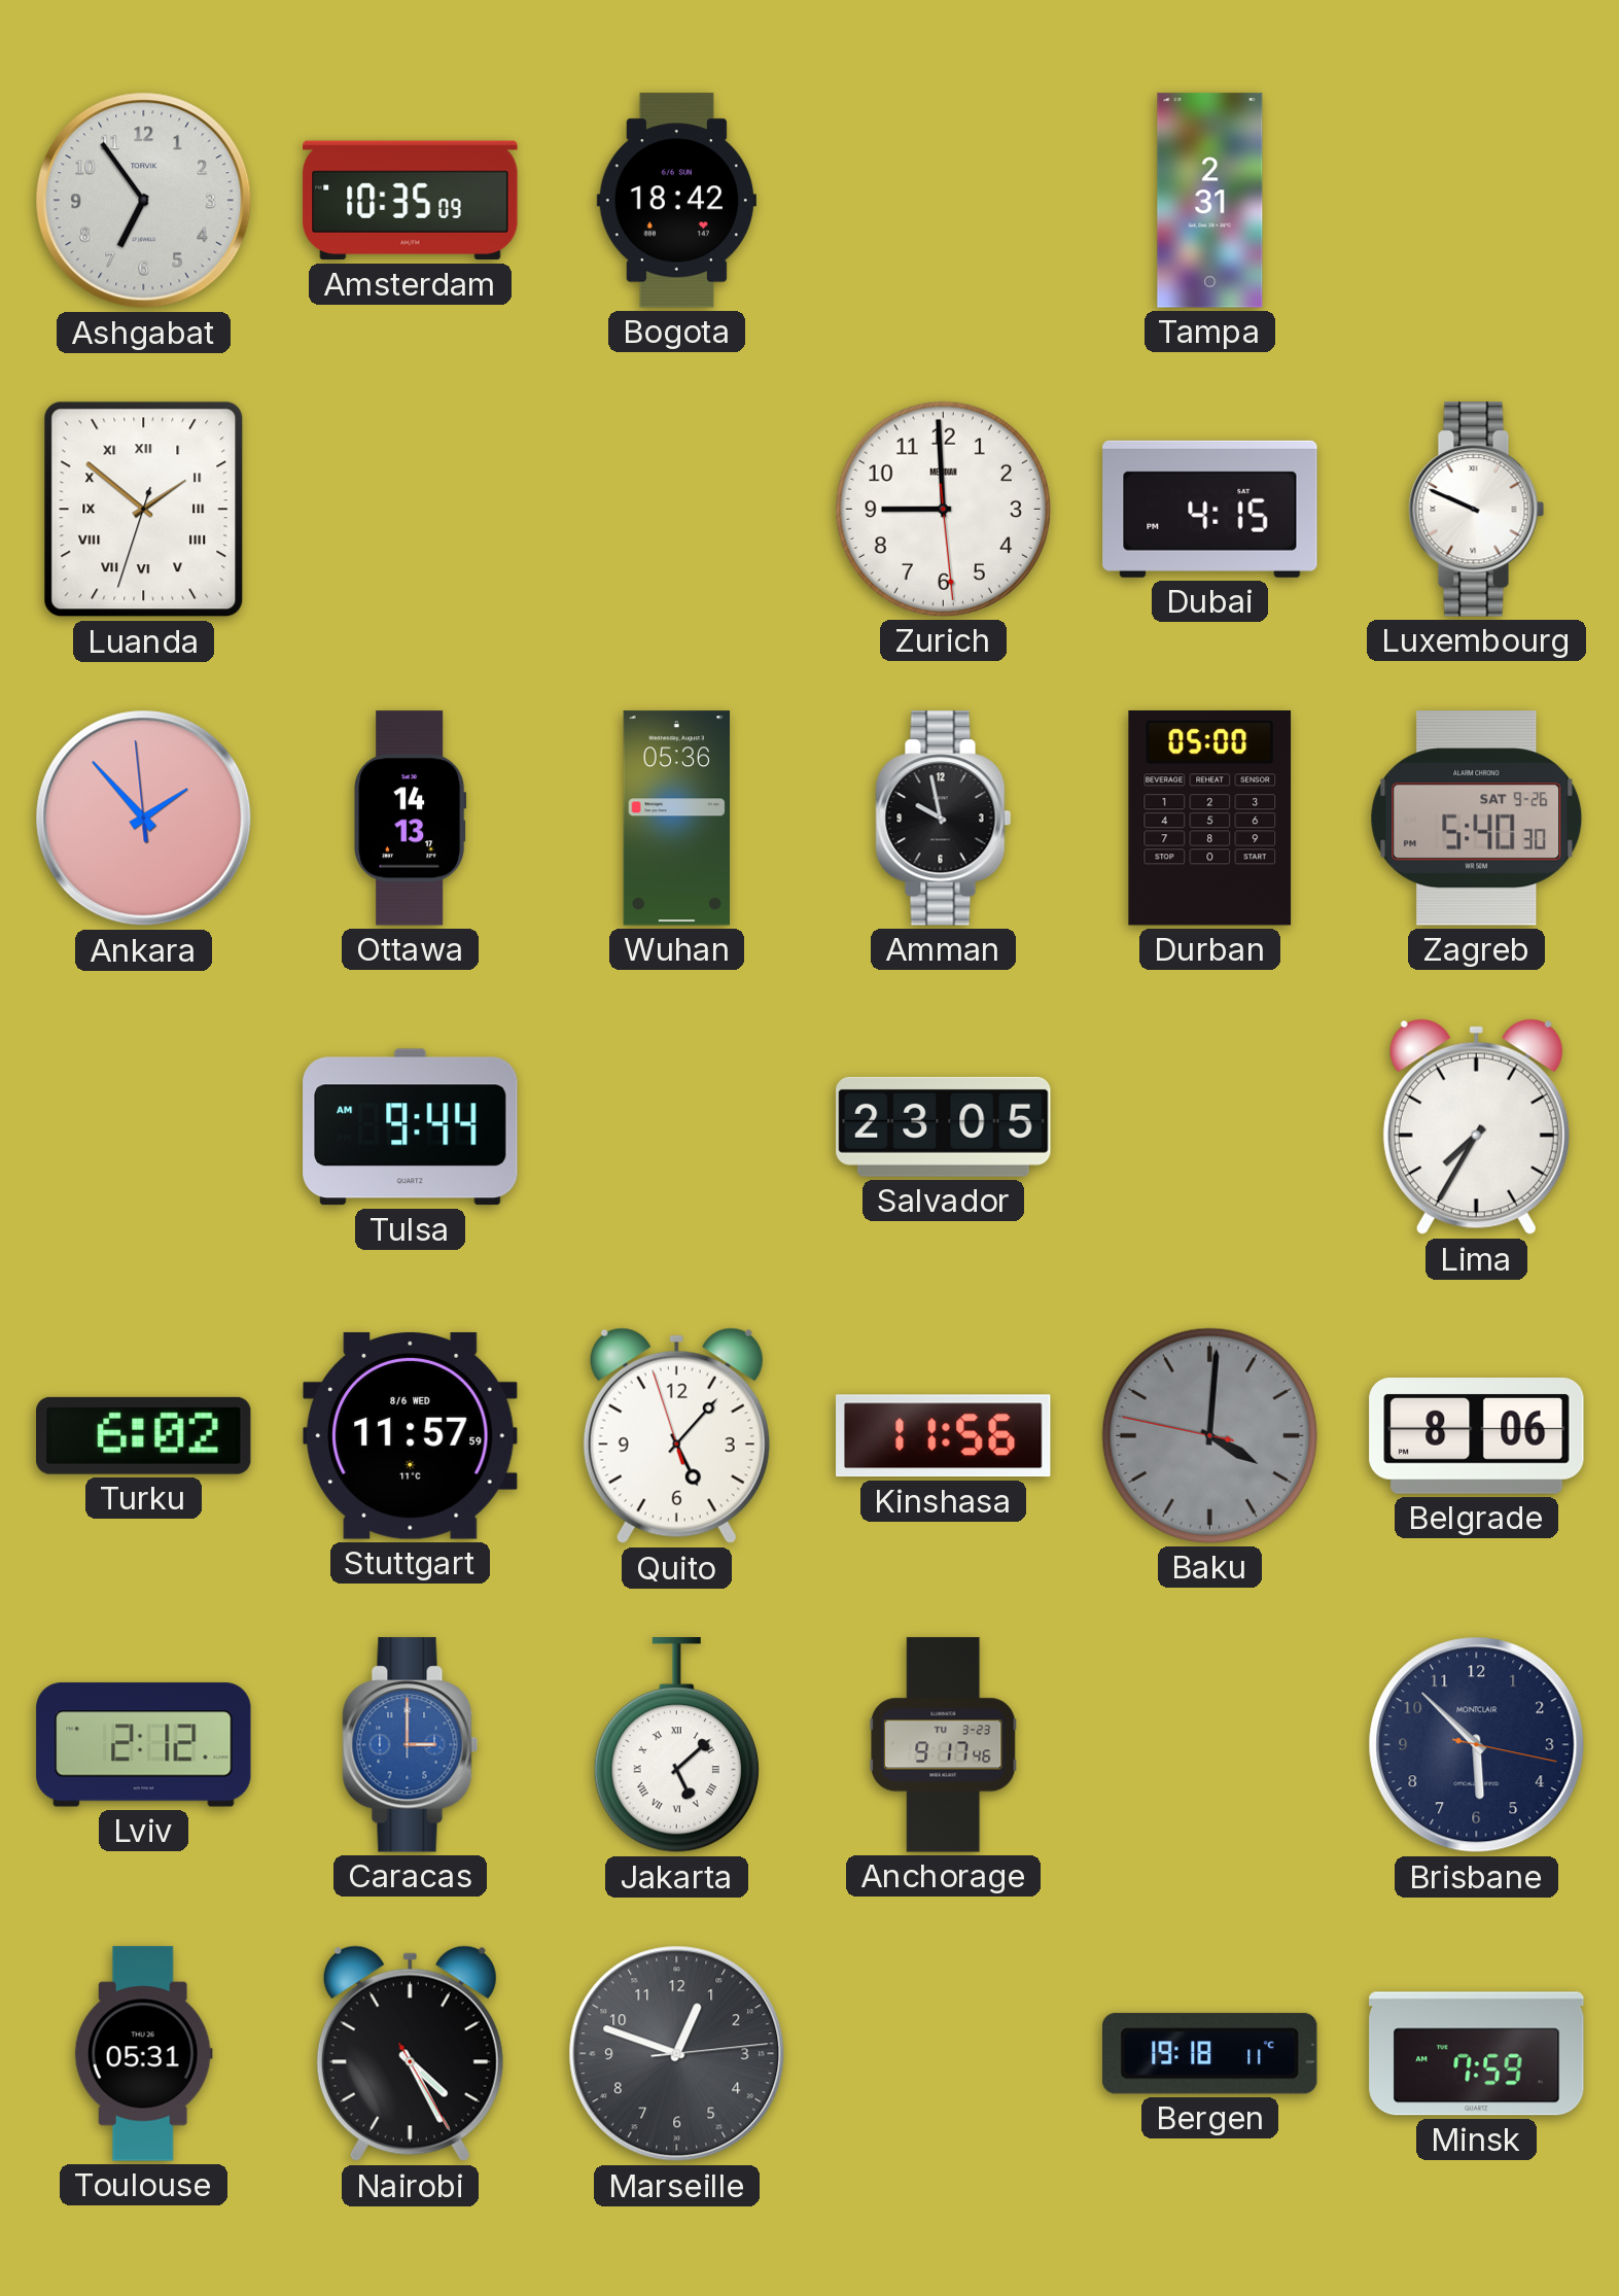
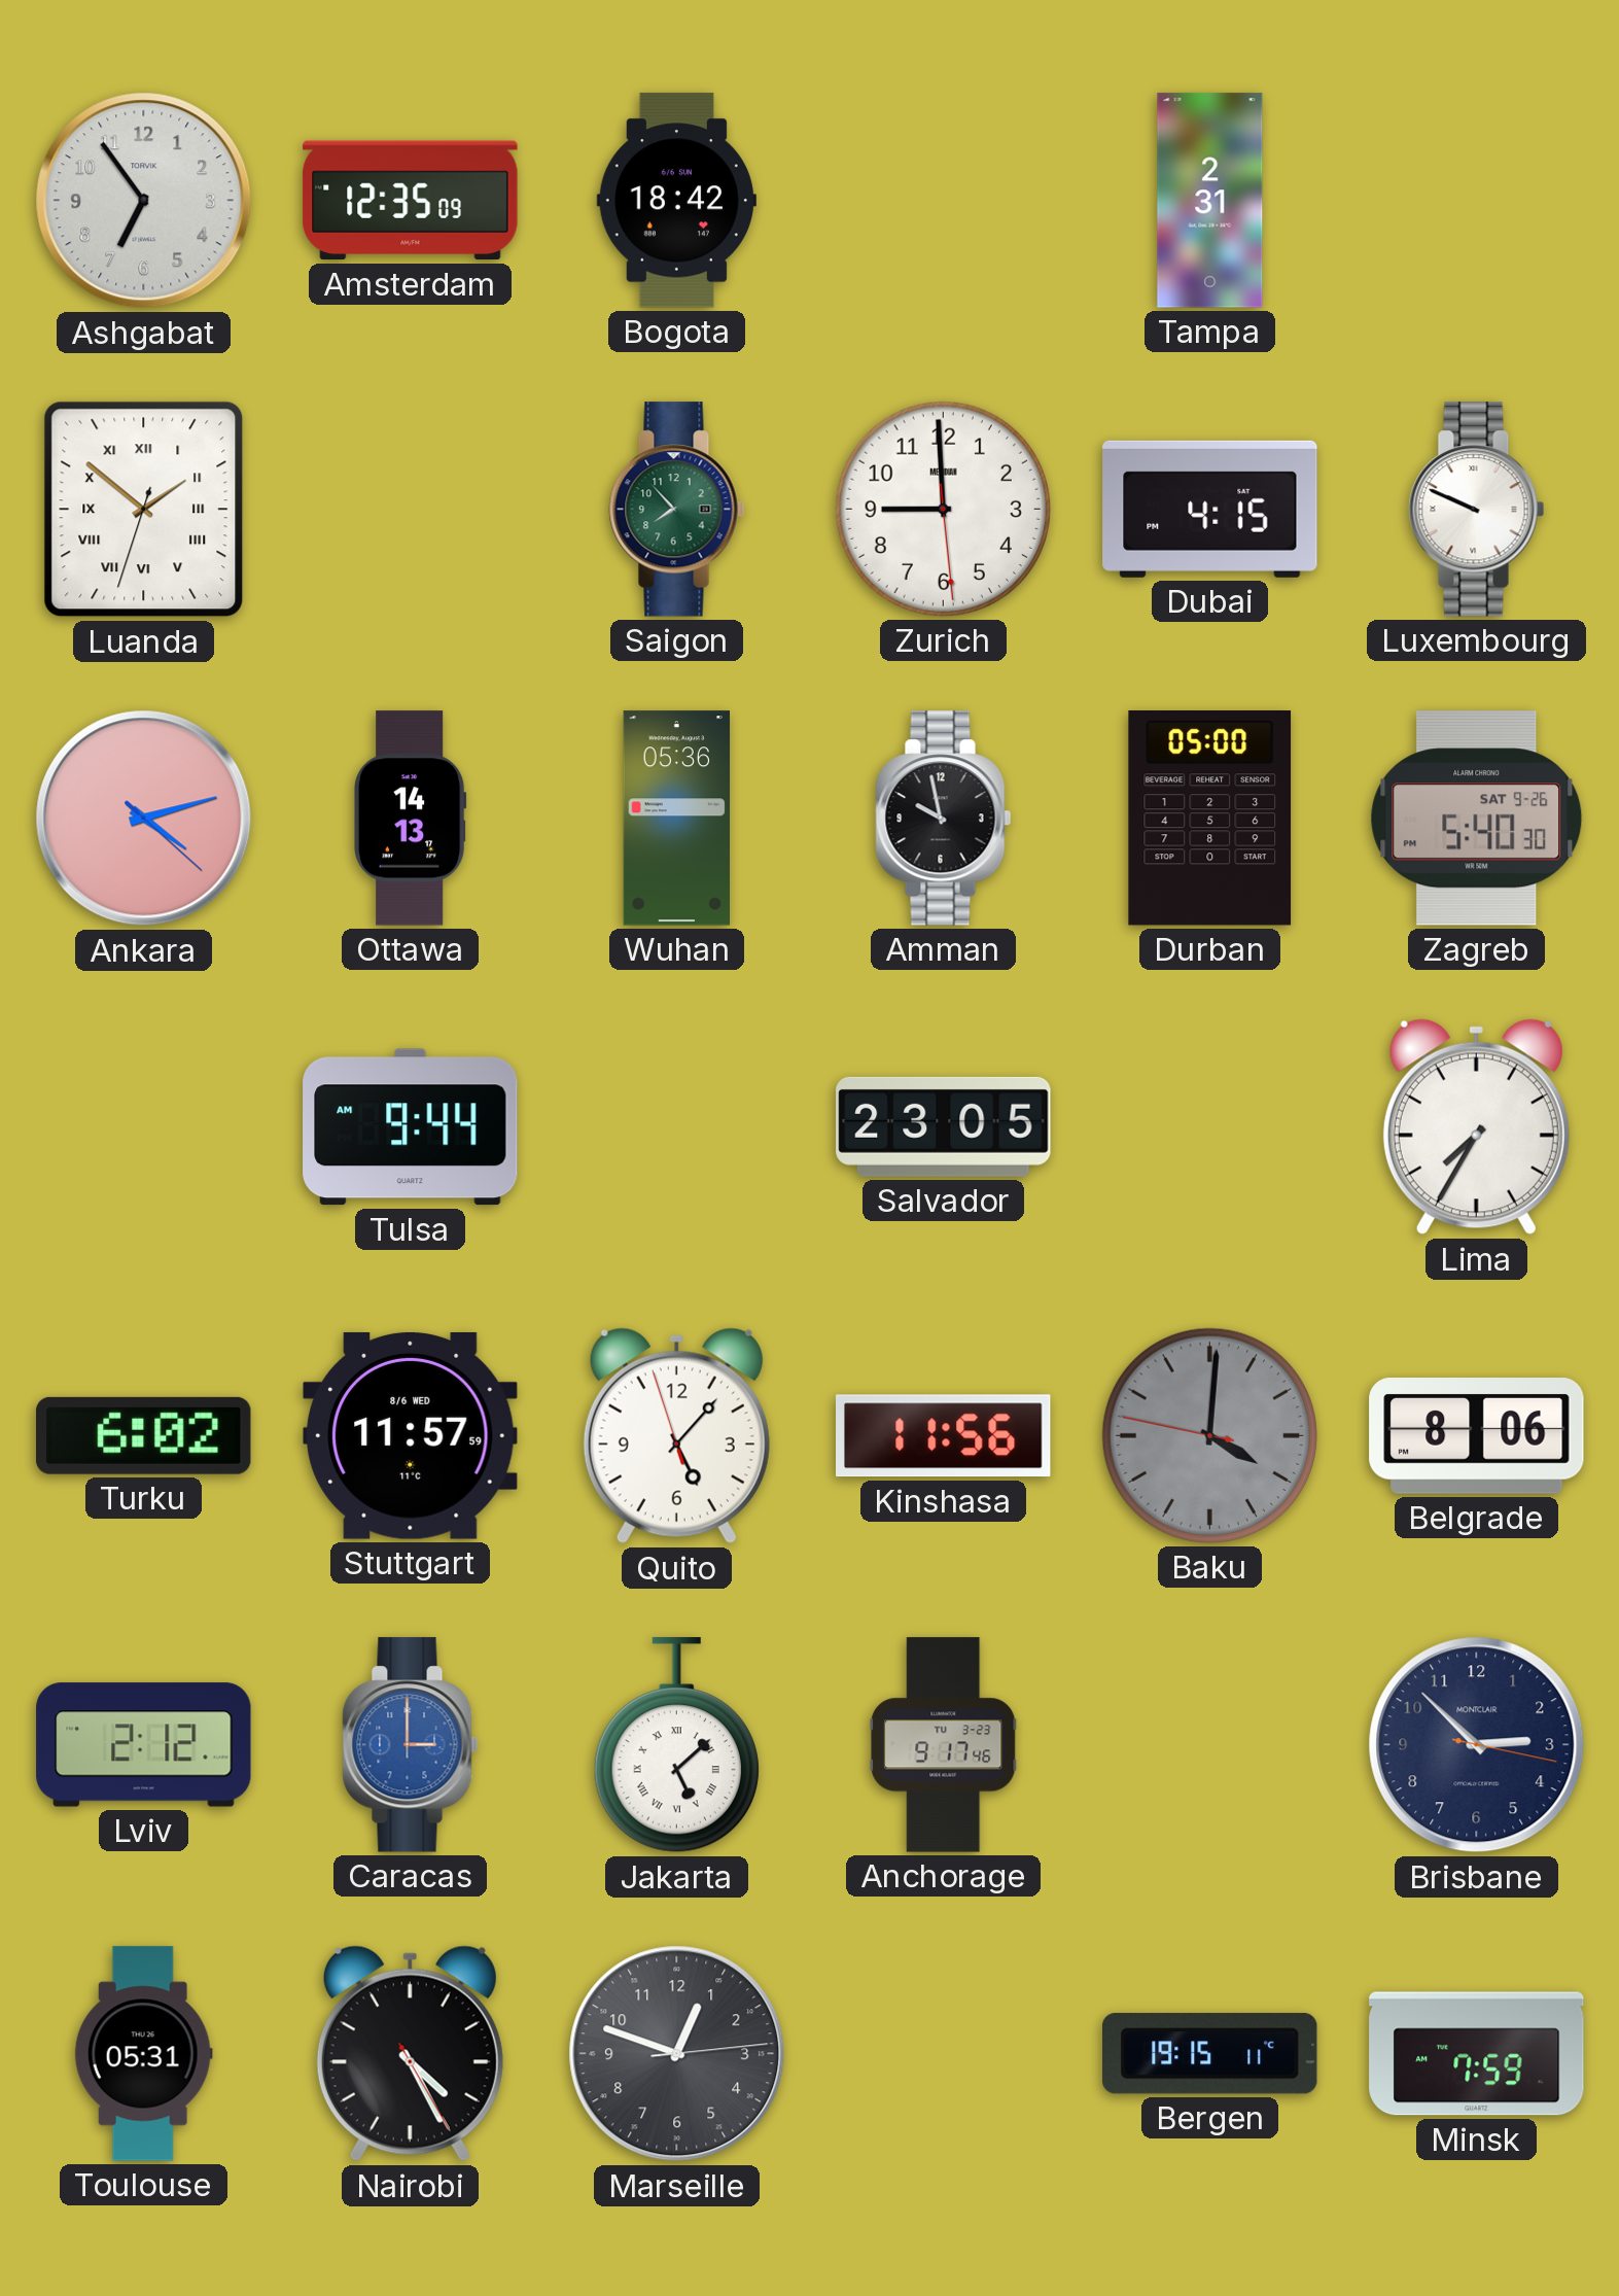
Amsterdam: 10:35 -> 12:35 (411, 201)
Saigon: none -> 7:53 (677, 510)
Ankara: 1:52 -> 4:12 (144, 819)
Brisbane: 5:52 -> 2:52 (1477, 1745)
Bergen: 19:18 -> 19:15 (1210, 2054)
